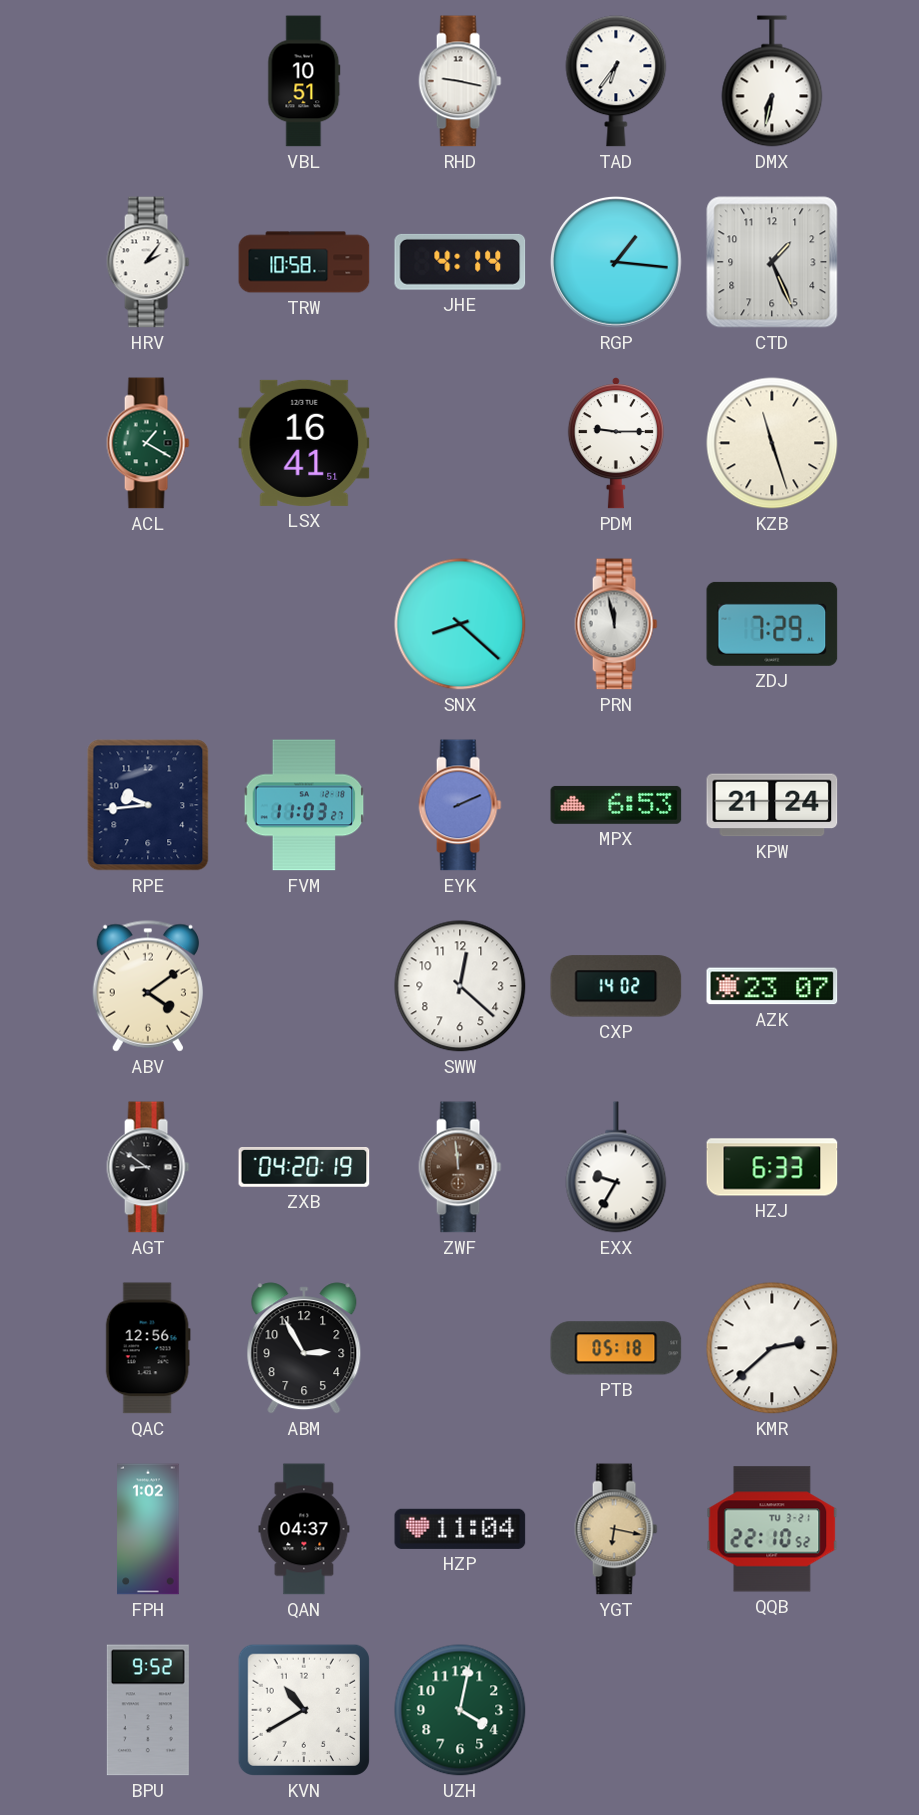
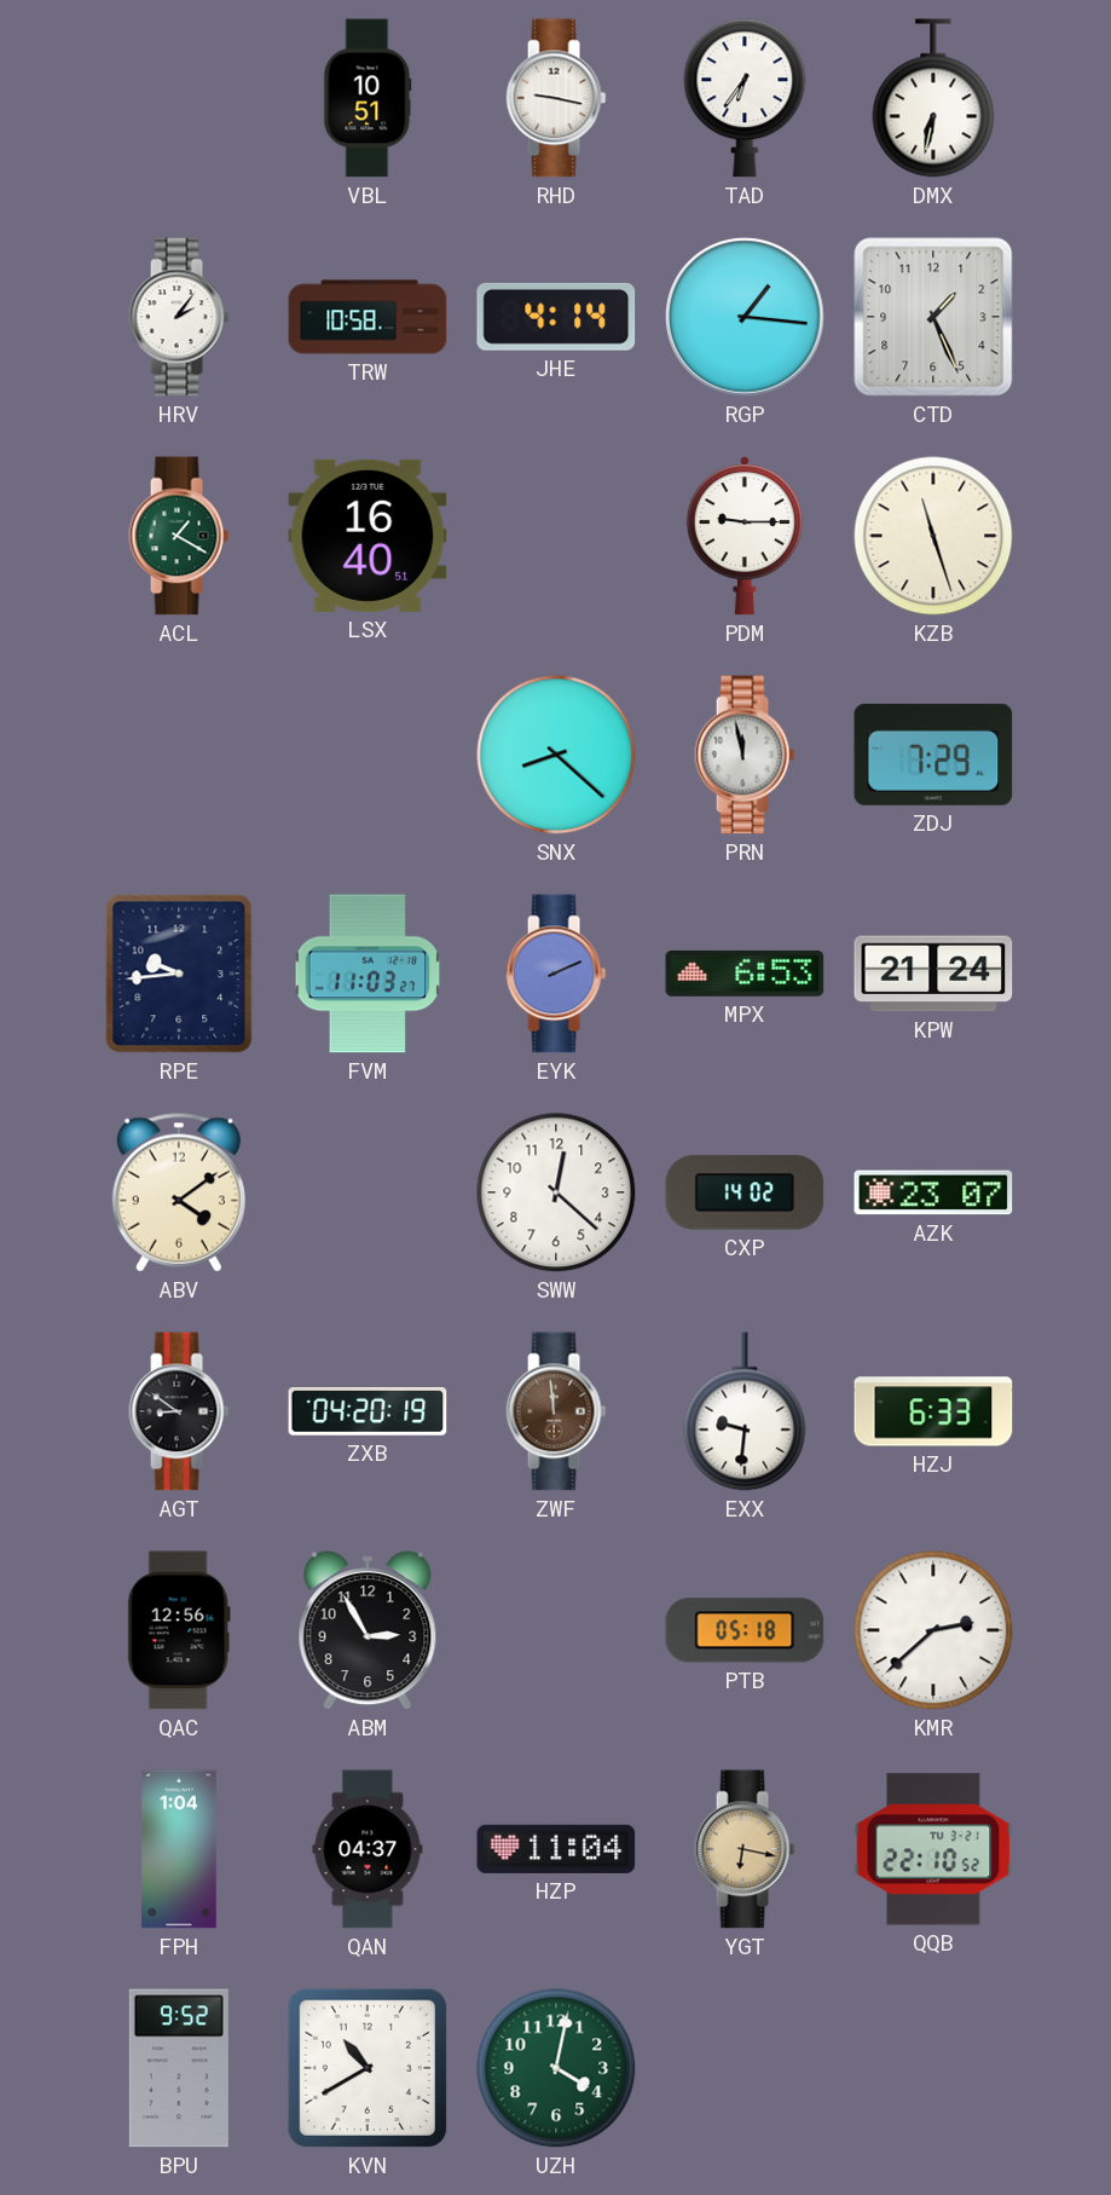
LSX: 16:41 -> 16:40 (368, 536)
EXX: 9:35 -> 9:31 (745, 1411)
FPH: 1:02 -> 1:04 (179, 1849)
